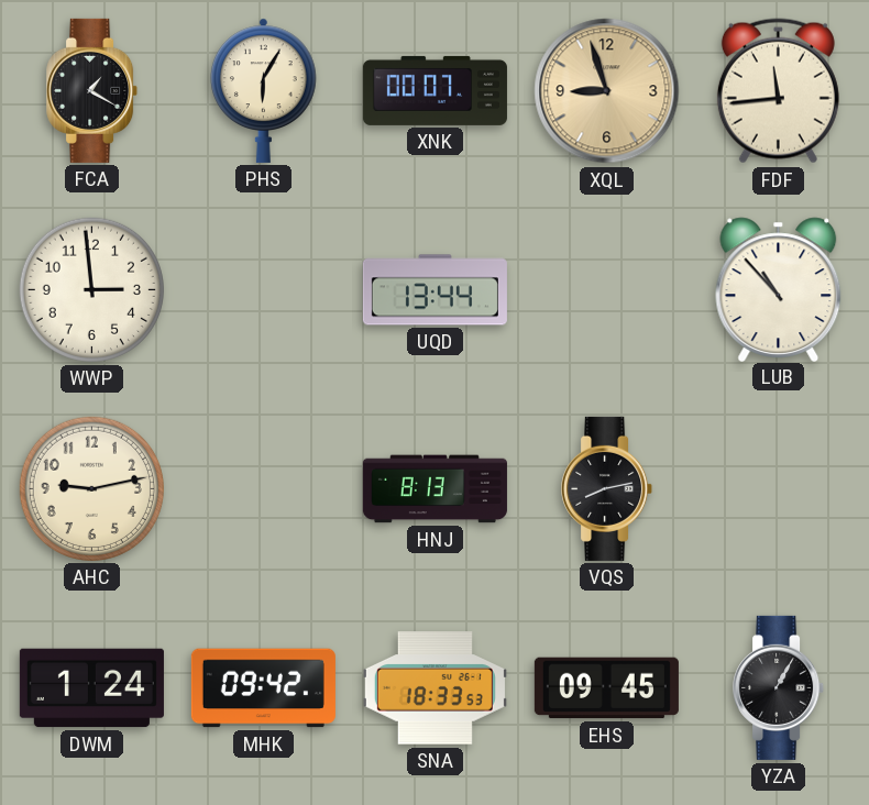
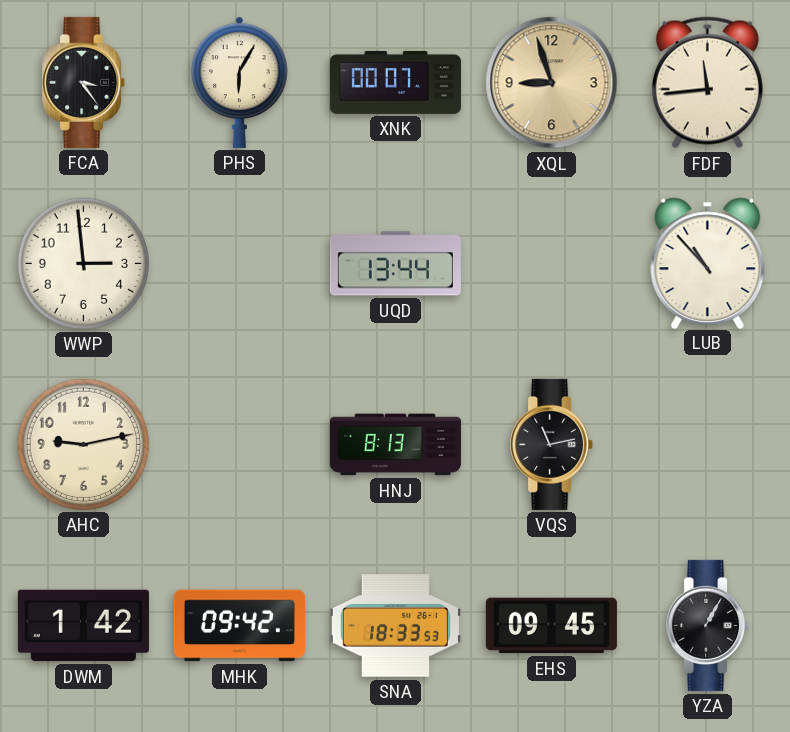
FCA: 1:20 -> 3:24 (84, 82)
VQS: 8:13 -> 11:13 (552, 444)
DWM: 1:24 -> 1:42 (83, 626)
